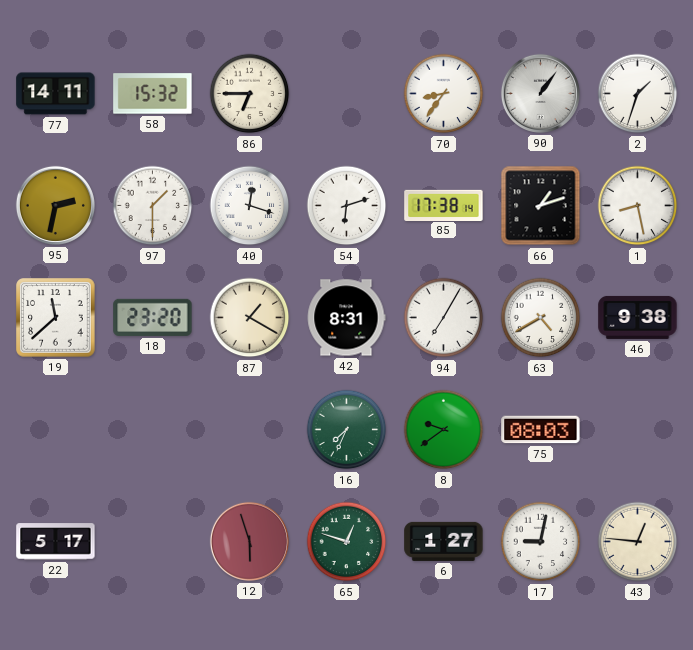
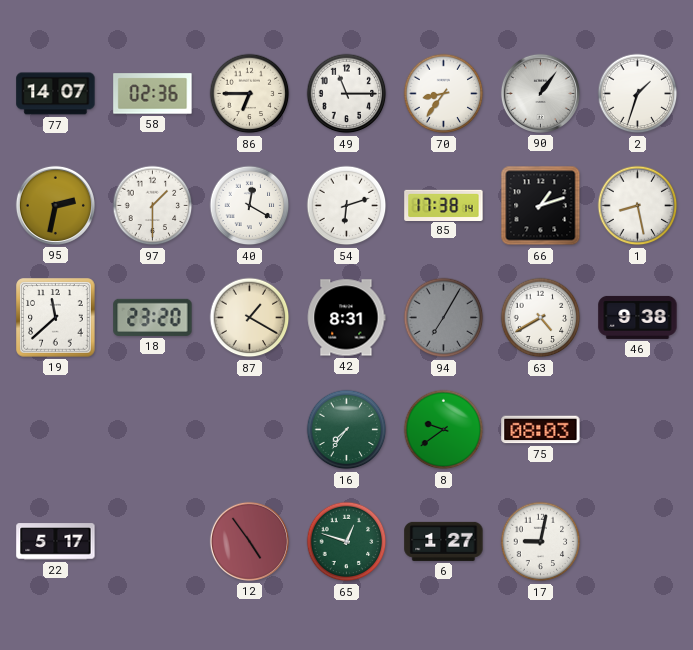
77: 14:11 -> 14:07 (56, 94)
58: 15:32 -> 02:36 (153, 94)
49: none -> 11:15 (347, 94)
40: 12:18 -> 12:20 (250, 206)
94 dial: white -> grey (444, 318)
16: 7:34 -> 7:36 (347, 430)
12: 5:57 -> 4:54 (249, 541)
43: 12:46 -> none (638, 542)
